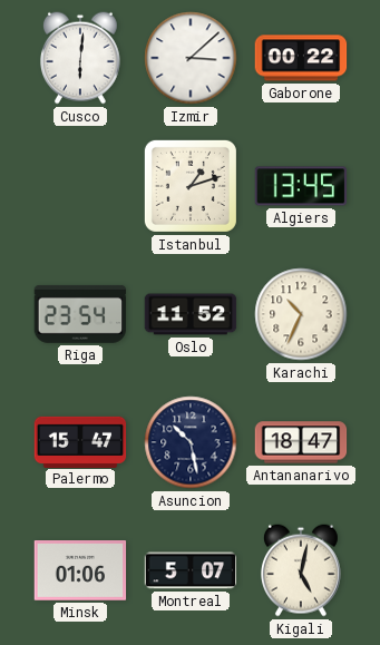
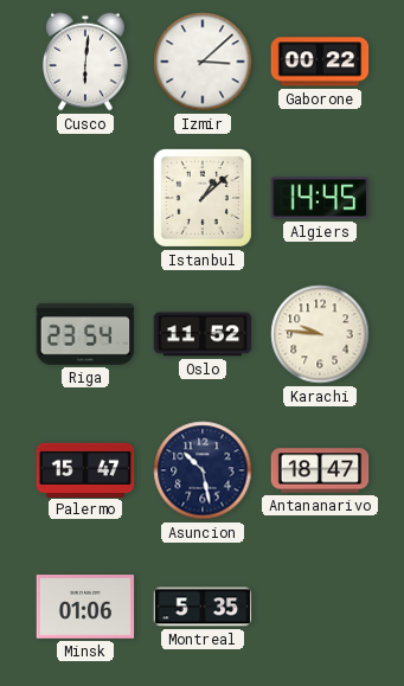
Istanbul: 1:12 -> 1:08 (203, 198)
Algiers: 13:45 -> 14:45 (320, 198)
Karachi: 10:34 -> 9:46 (320, 334)
Montreal: 5:07 -> 5:35 (203, 607)
Kigali: 5:02 -> none (301, 570)
